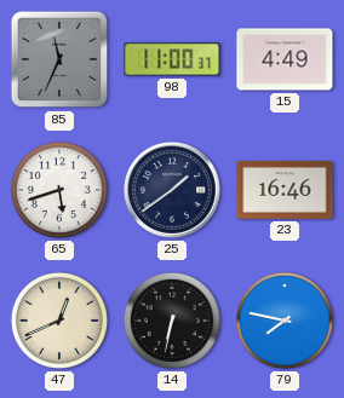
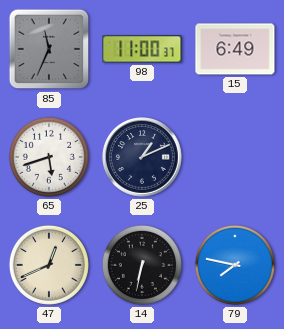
15: 4:49 -> 6:49 (235, 49)
25: 1:39 -> 1:11 (143, 158)
23: 16:46 -> none (285, 190)
